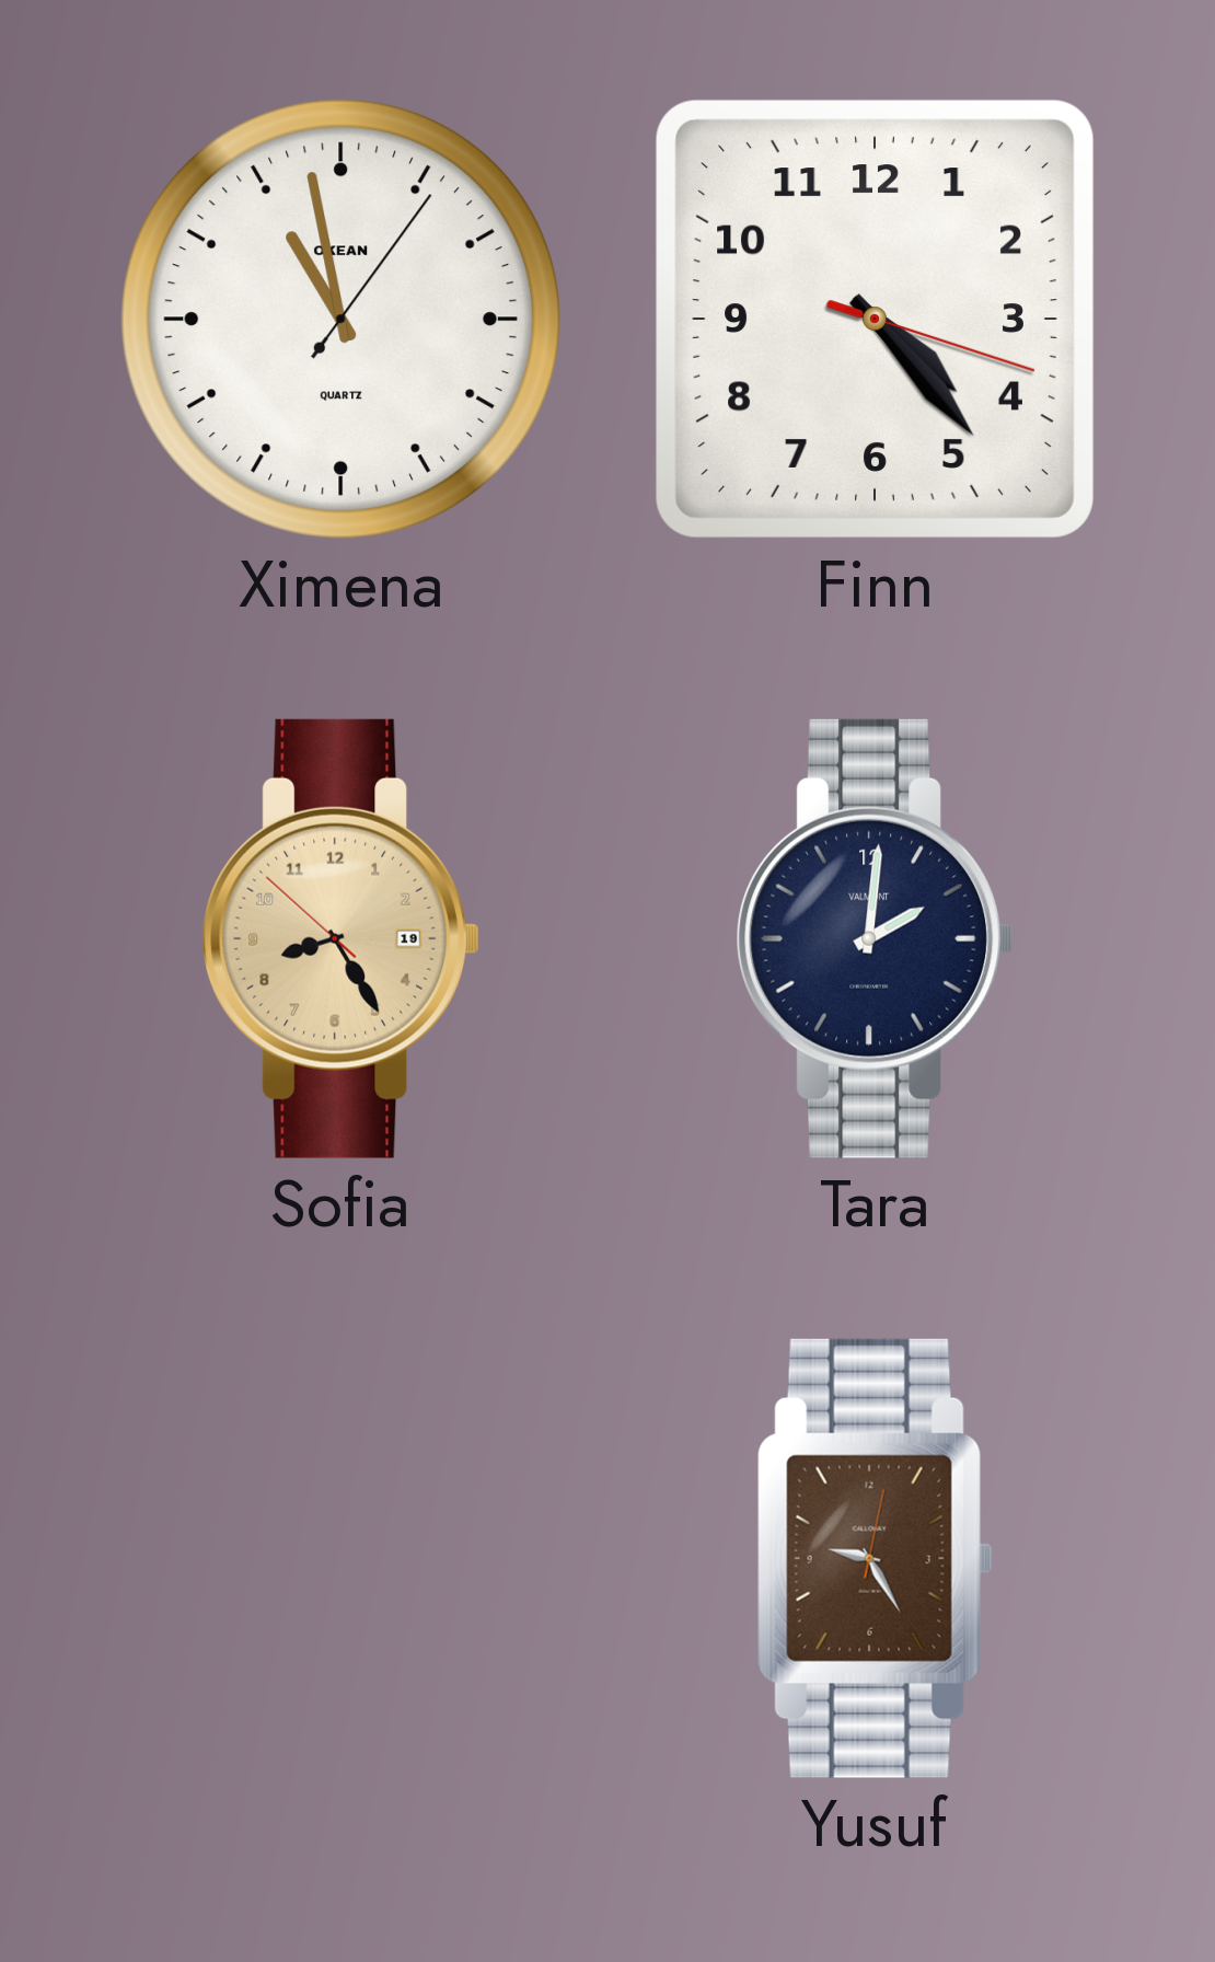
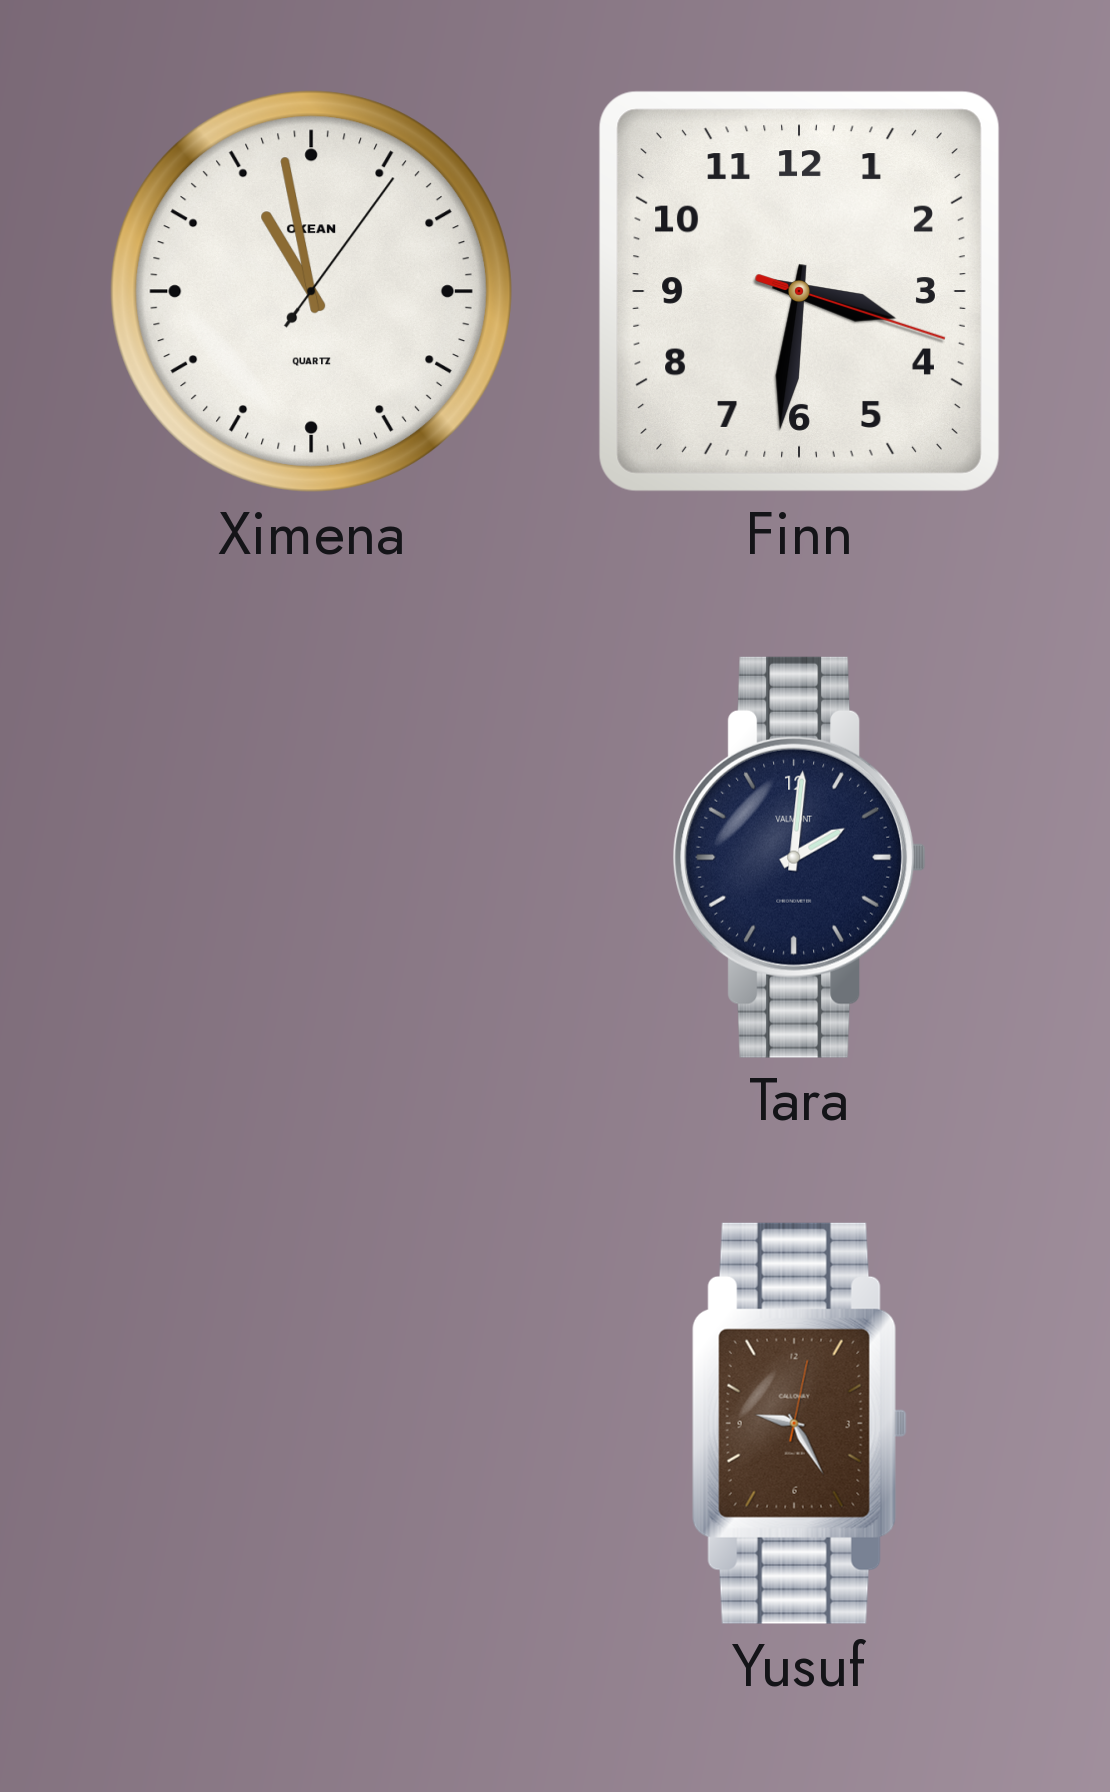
Finn: 4:23 -> 3:31 (799, 291)
Sofia: 8:24 -> none (342, 938)
